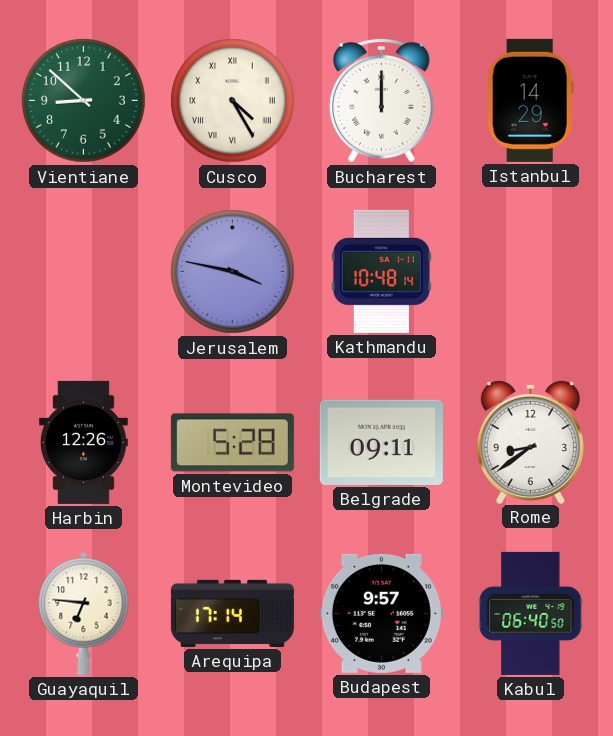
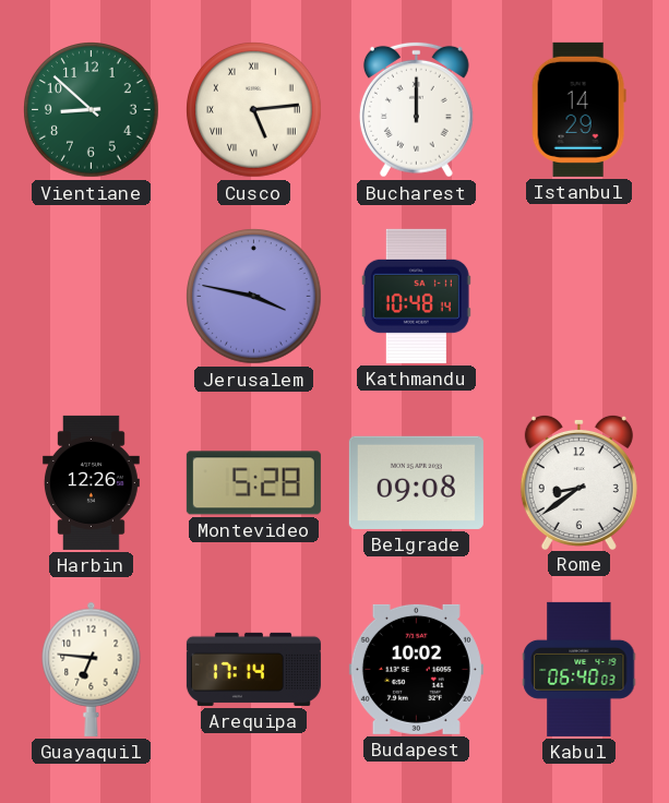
Cusco: 4:25 -> 5:14 (254, 110)
Belgrade: 09:11 -> 09:08 (416, 482)
Budapest: 9:57 -> 10:02 (416, 669)
Kabul: 06:40:50 -> 06:40:03 (580, 669)
